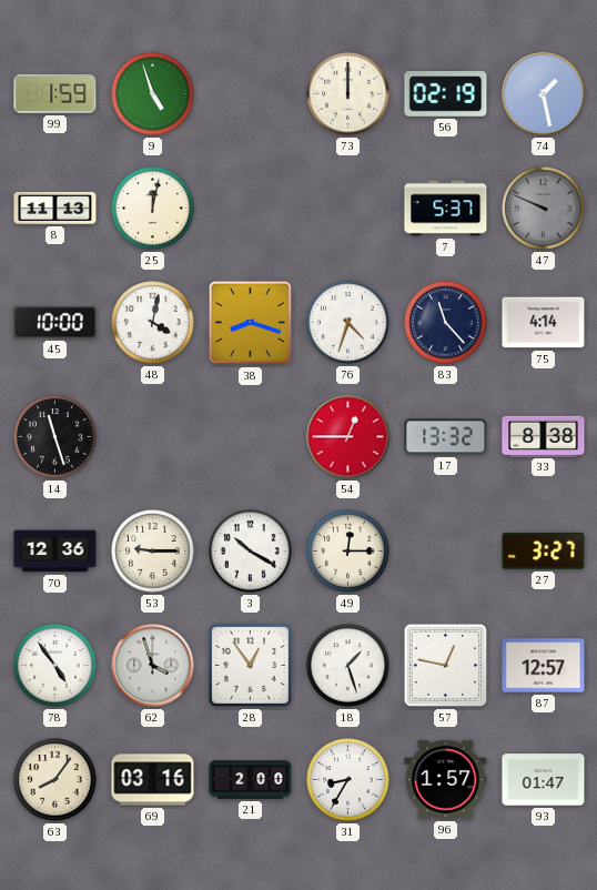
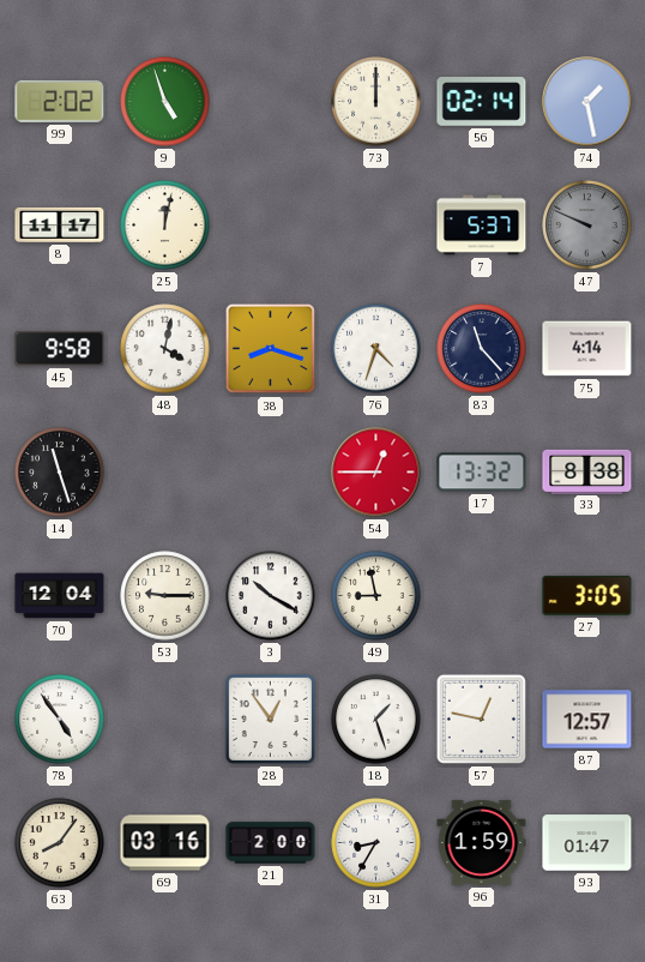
99: 1:59 -> 2:02 (60, 101)
56: 02:19 -> 02:14 (482, 102)
8: 11:13 -> 11:17 (60, 224)
45: 10:00 -> 9:58 (60, 349)
70: 12:36 -> 12:04 (60, 596)
49: 12:15 -> 8:58 (376, 596)
27: 3:27 -> 3:05 (587, 595)
62: 3:57 -> none (153, 666)
96: 1:57 -> 1:59 (482, 842)
